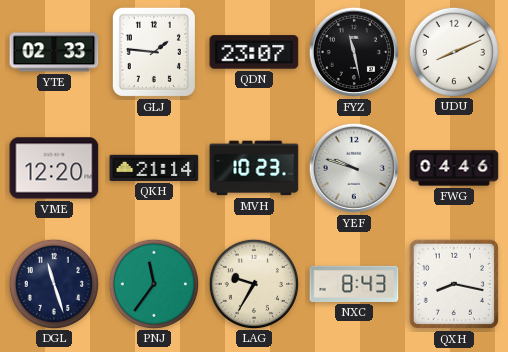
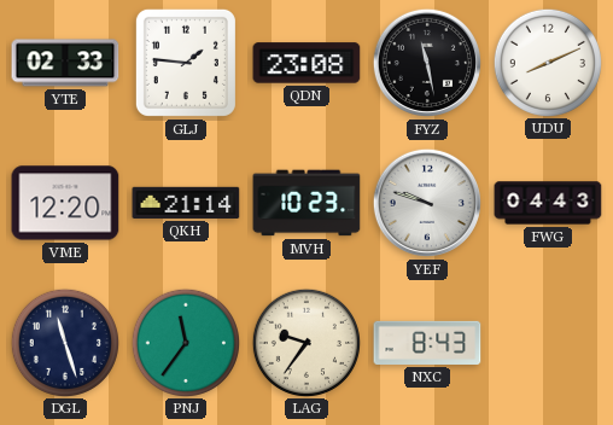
QDN: 23:07 -> 23:08 (306, 63)
FWG: 04:46 -> 04:43 (548, 203)
LAG: 9:35 -> 9:36 (305, 342)
QXH: 8:17 -> none (454, 284)
